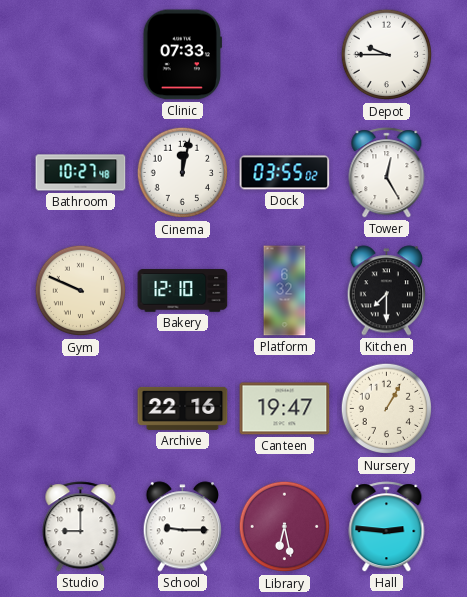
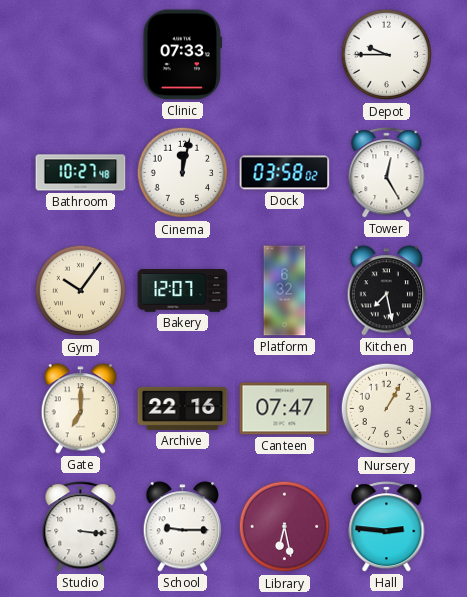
Dock: 03:55 -> 03:58 (285, 173)
Gym: 9:49 -> 10:06 (81, 291)
Bakery: 12:10 -> 12:07 (183, 291)
Kitchen: 7:30 -> 7:28 (387, 291)
Gate: none -> 7:00 (81, 409)
Canteen: 19:47 -> 07:47 (285, 409)
Studio: 9:00 -> 3:16 (81, 527)
